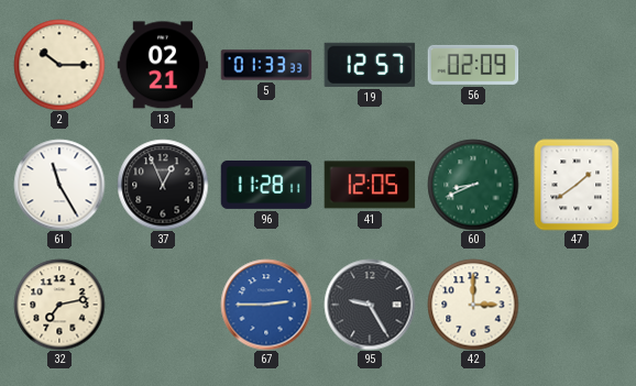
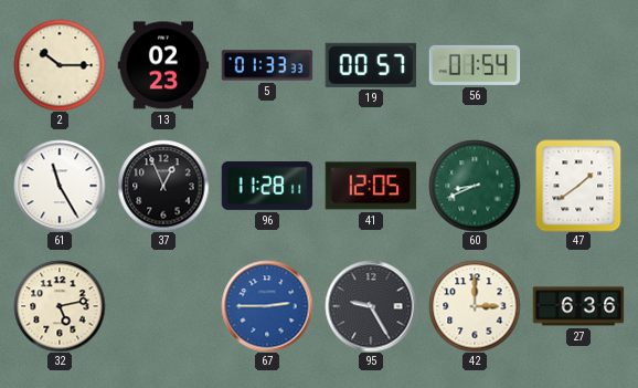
13: 02:21 -> 02:23 (163, 65)
19: 12:57 -> 00:57 (371, 65)
56: 02:09 -> 01:54 (475, 65)
32: 7:13 -> 5:13 (60, 306)
27: none -> 6:36 (578, 306)
